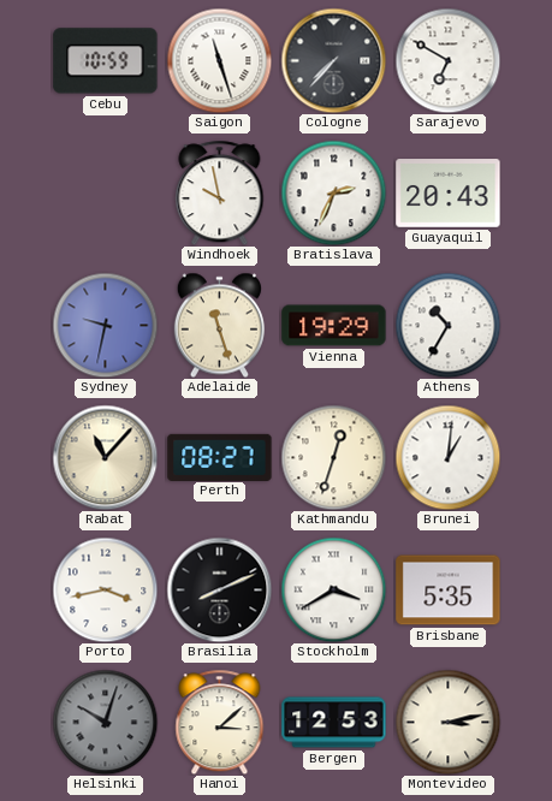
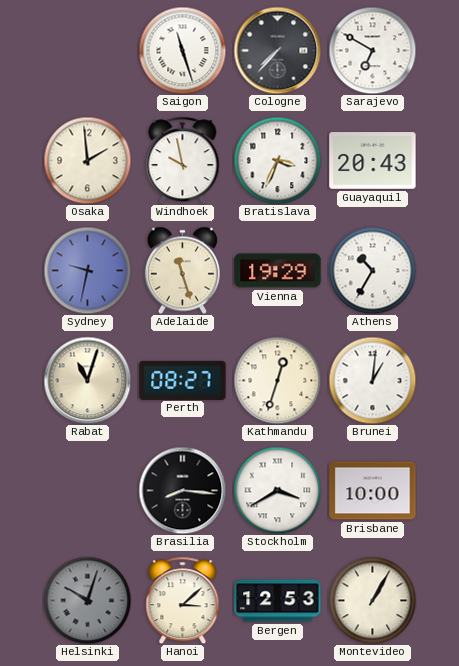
Cebu: 10:59 -> none (106, 61)
Osaka: none -> 1:59 (87, 160)
Bratislava: 2:34 -> 3:34 (277, 160)
Rabat: 11:07 -> 11:03 (87, 380)
Porto: 3:43 -> none (105, 589)
Brasilia: 8:11 -> 8:16 (182, 490)
Brisbane: 5:35 -> 10:00 (373, 491)
Montevideo: 3:13 -> 1:05 (372, 600)
